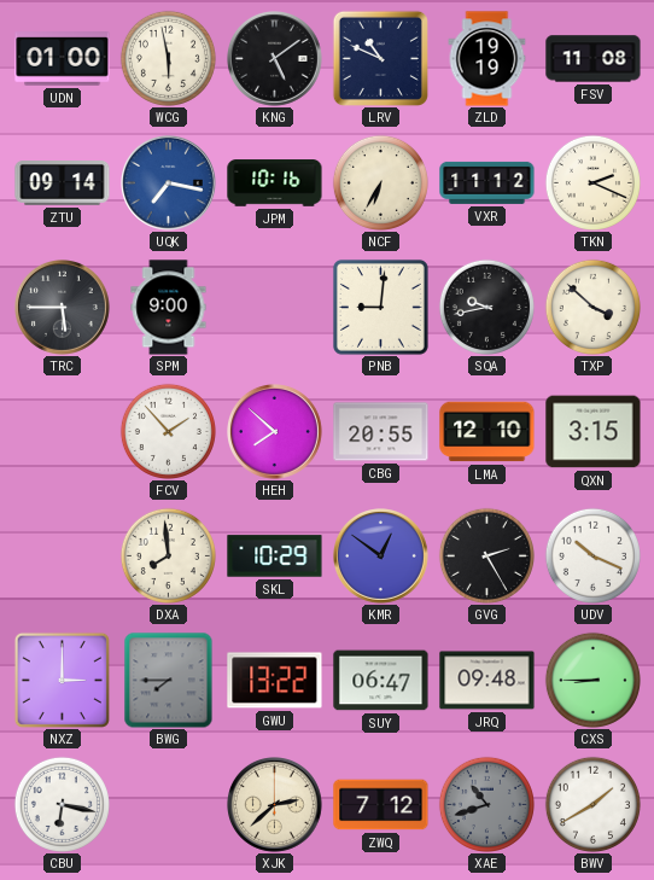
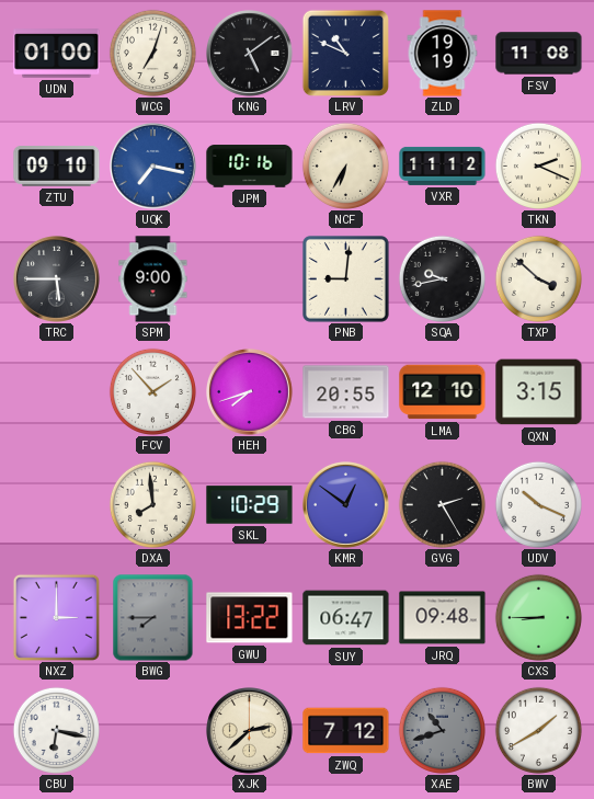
WCG: 5:58 -> 7:03 (152, 53)
ZTU: 09:14 -> 09:10 (57, 167)
HEH: 7:52 -> 7:42 (250, 392)
